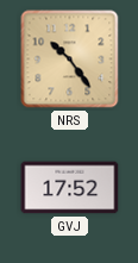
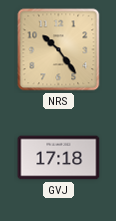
GVJ: 17:52 -> 17:18 (59, 158)
